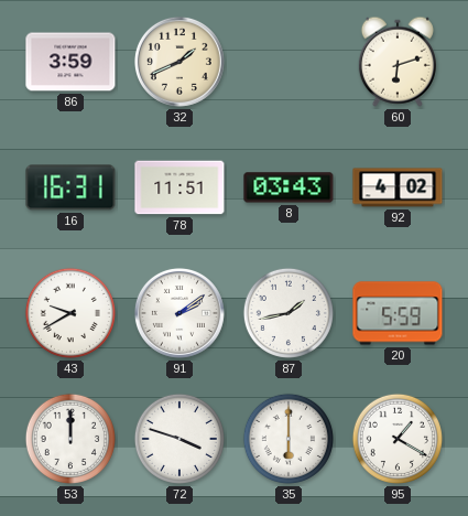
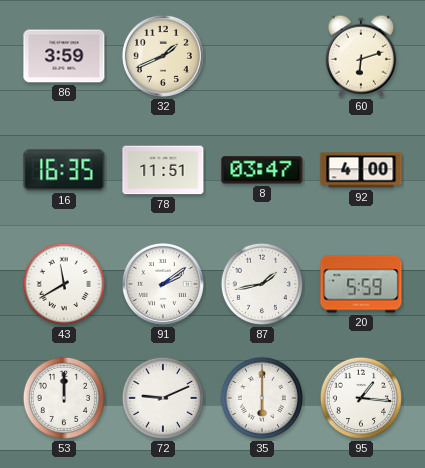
16: 16:31 -> 16:35 (64, 170)
8: 03:43 -> 03:47 (262, 170)
92: 4:02 -> 4:00 (361, 170)
43: 9:40 -> 11:40 (64, 284)
72: 3:48 -> 9:11 (163, 398)
95: 1:20 -> 1:16 (361, 398)
